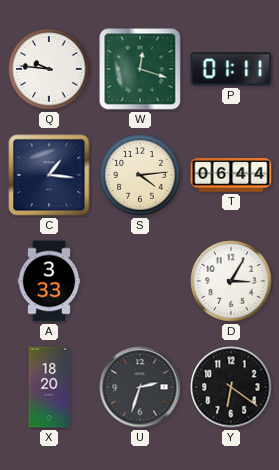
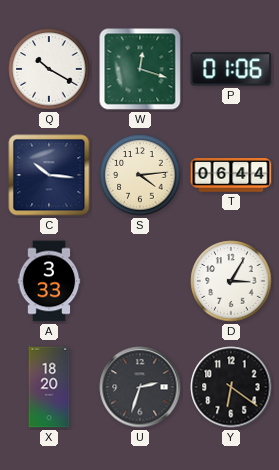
Q: 9:46 -> 10:20 (49, 69)
P: 01:11 -> 01:06 (231, 69)
C: 1:16 -> 10:16 (49, 175)
